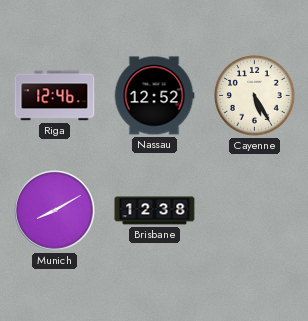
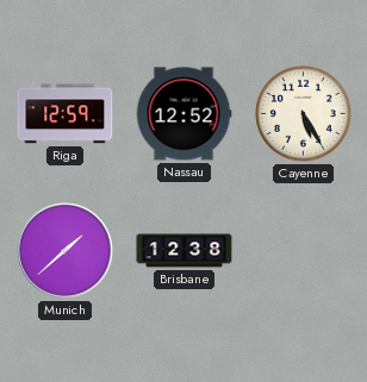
Riga: 12:46 -> 12:59 (66, 114)
Munich: 8:10 -> 1:38 (66, 251)
